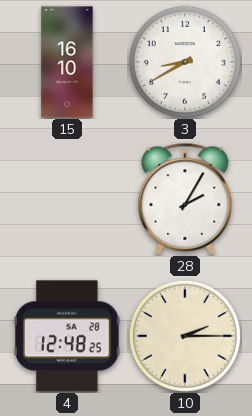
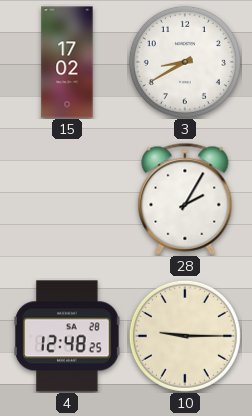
15: 16:10 -> 17:02 (67, 62)
10: 2:15 -> 9:15 (185, 336)
